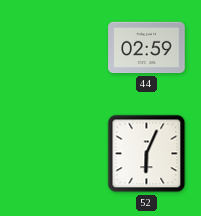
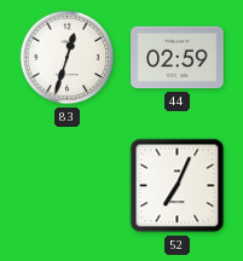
83: none -> 12:33 (68, 58)
52: 6:04 -> 7:04 (178, 186)
